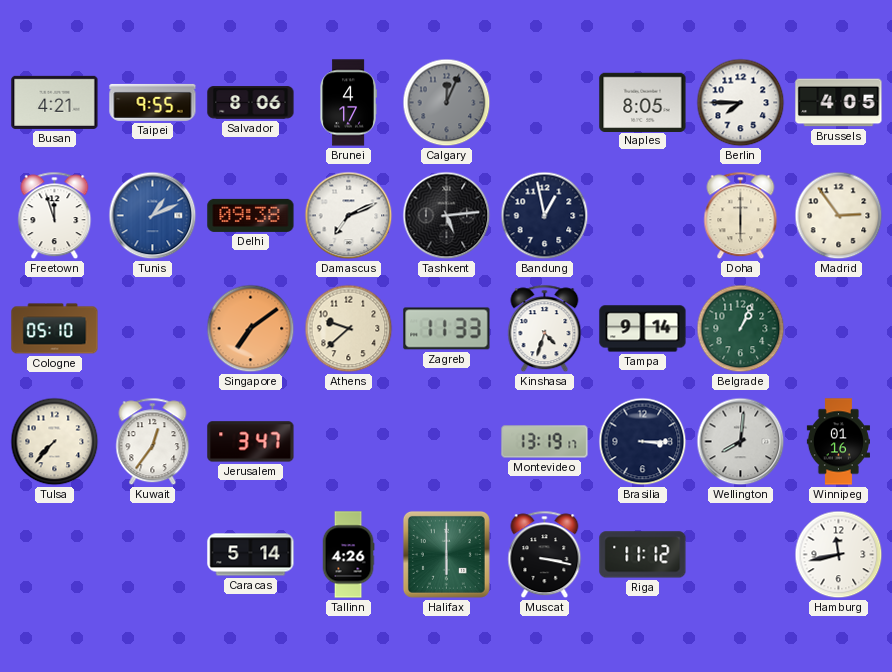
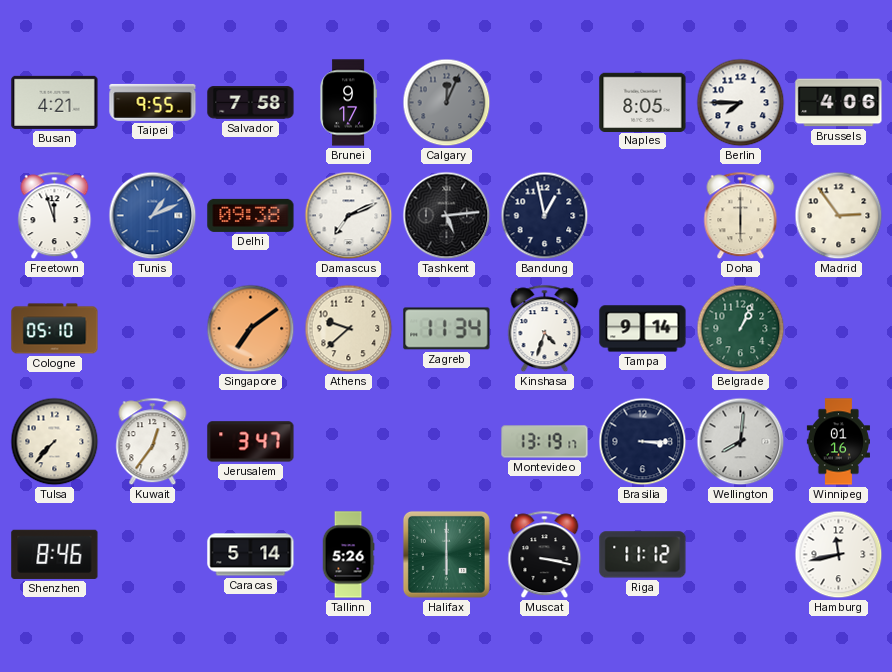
Salvador: 8:06 -> 7:58 (251, 103)
Brunei: 4:17 -> 9:17 (348, 103)
Brussels: 4:05 -> 4:06 (839, 103)
Zagreb: 11:33 -> 11:34 (447, 329)
Shenzhen: none -> 8:46 (55, 554)
Tallinn: 4:26 -> 5:26 (348, 555)
